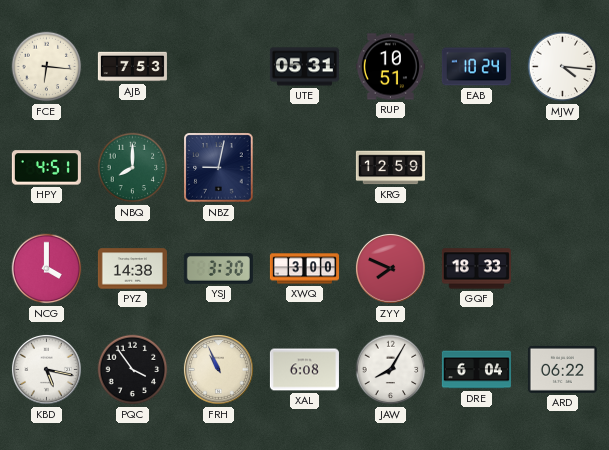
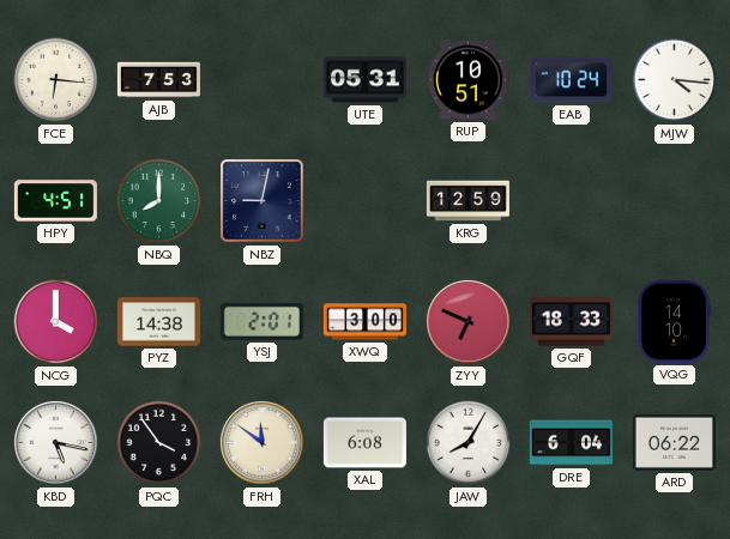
YSJ: 3:30 -> 2:01 (261, 322)
ZYY: 7:49 -> 6:49 (467, 321)
VQG: none -> 14:10 (674, 321)
FRH: 10:56 -> 11:51 (261, 442)
